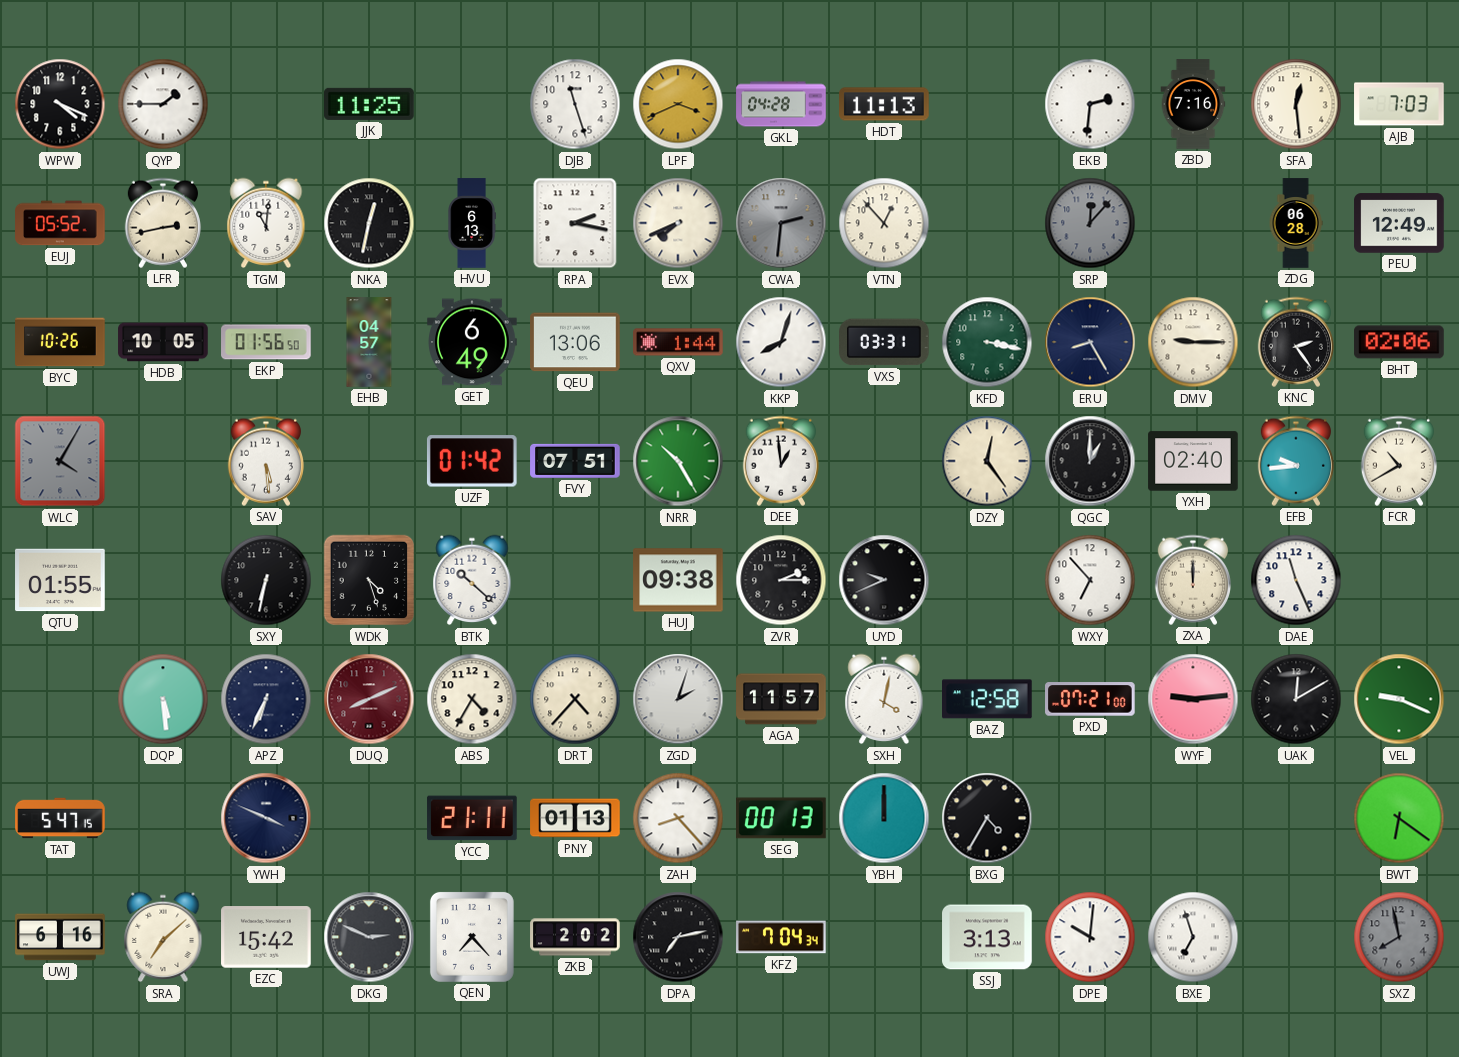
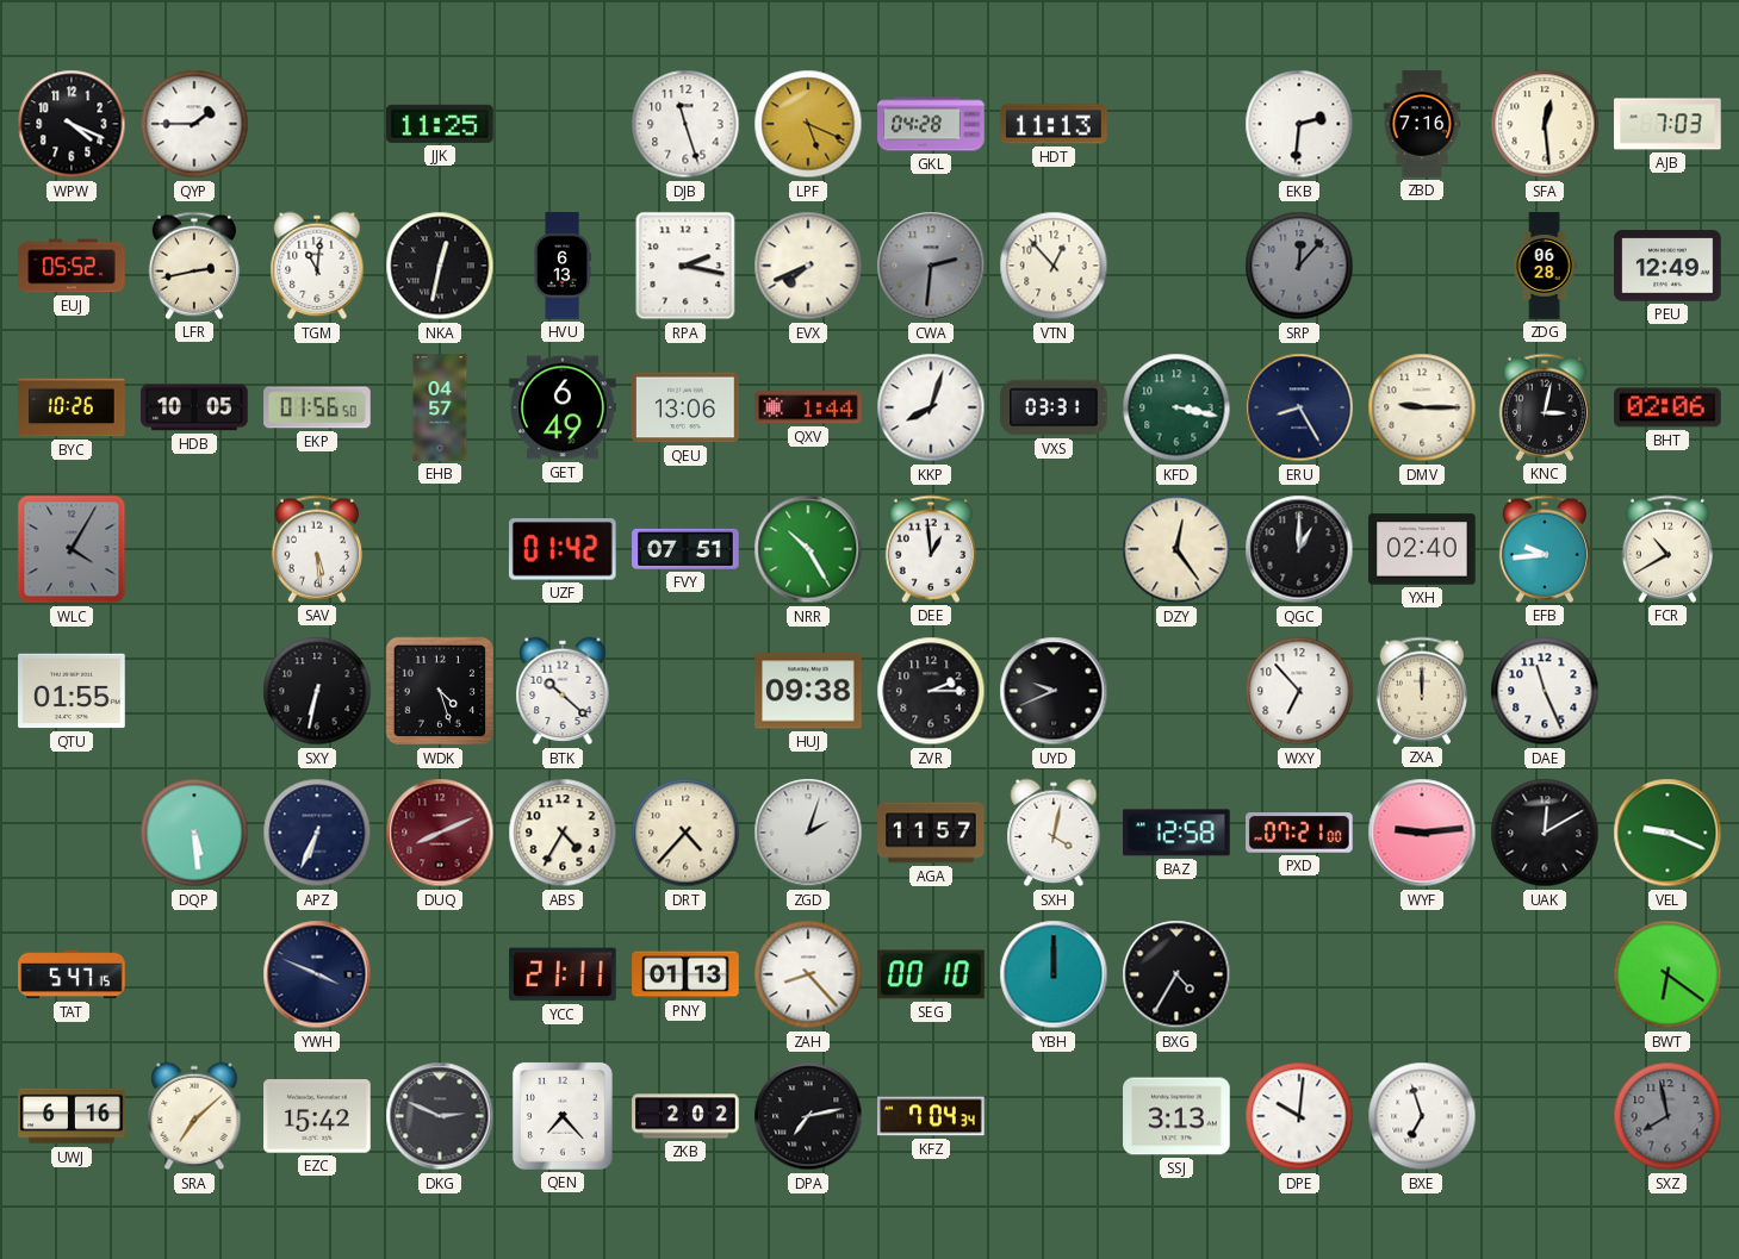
LPF: 3:41 -> 5:19 (808, 124)
KNC: 2:24 -> 3:02 (1545, 407)
SEG: 00:13 -> 00:10 (931, 974)
